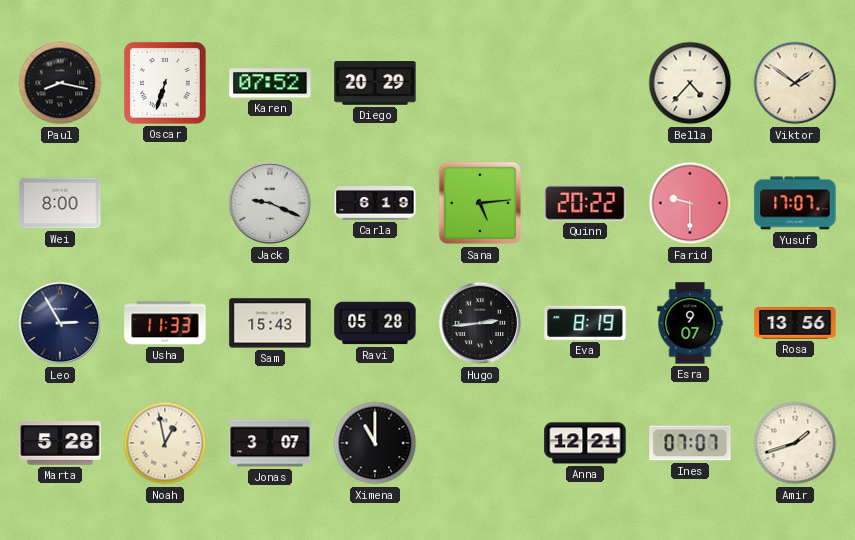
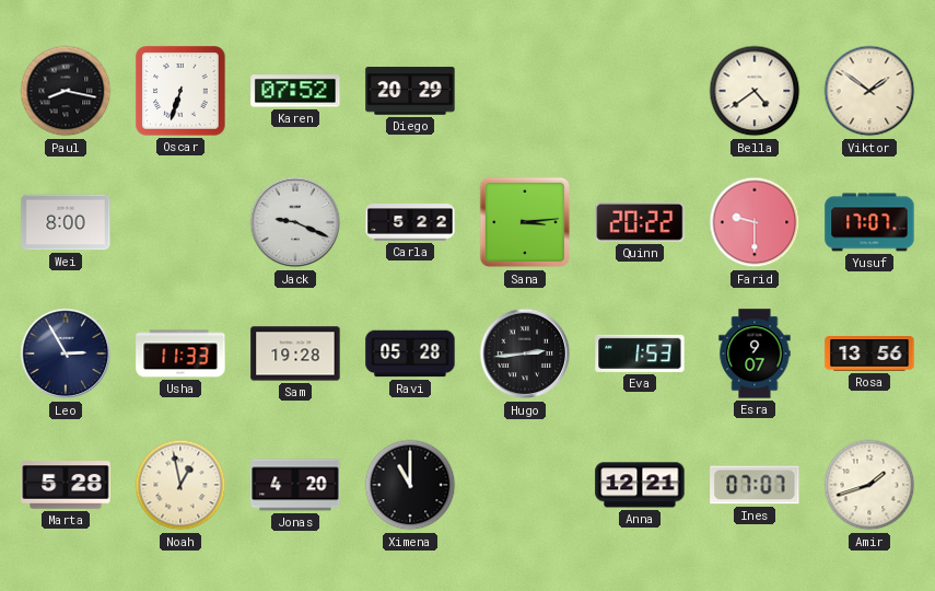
Bella: 4:37 -> 4:39 (755, 91)
Carla: 6:19 -> 5:22 (410, 222)
Sana: 5:14 -> 3:14 (525, 222)
Sam: 15:43 -> 19:28 (295, 354)
Eva: 8:19 -> 1:53 (640, 354)
Jonas: 3:07 -> 4:20 (295, 485)
